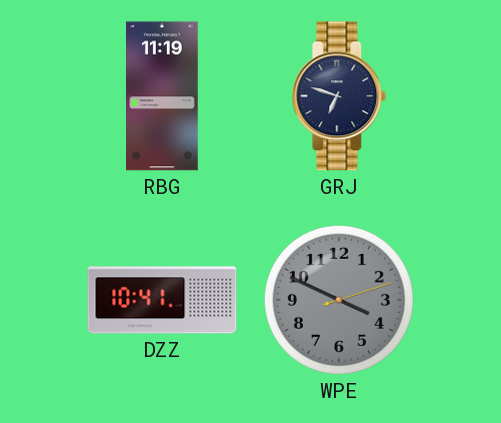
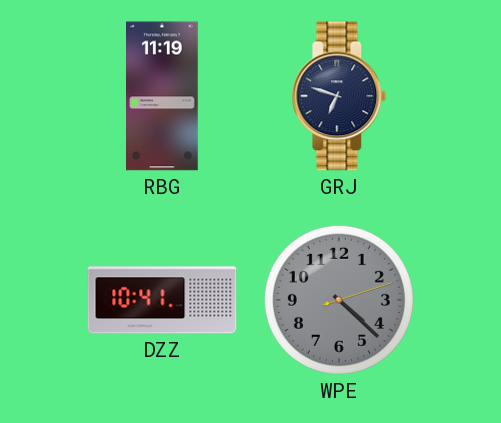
WPE: 3:49 -> 4:22 (339, 300)
